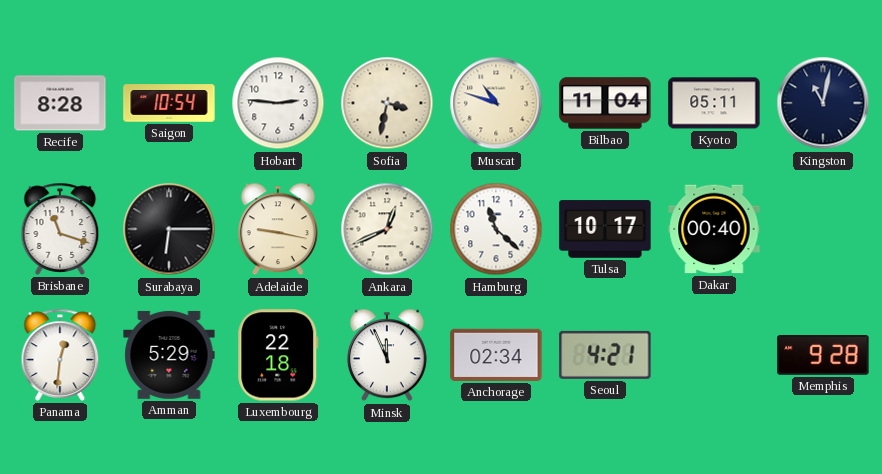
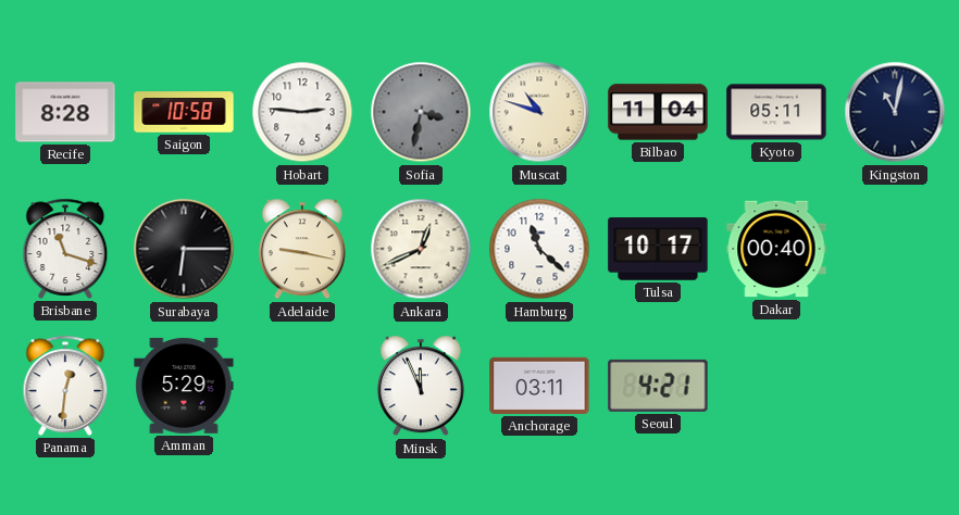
Saigon: 10:54 -> 10:58 (184, 112)
Sofia dial: cream -> grey (421, 112)
Luxembourg: 22:18 -> none (278, 355)
Anchorage: 02:34 -> 03:11 (539, 386)
Memphis: 9:28 -> none (823, 356)
